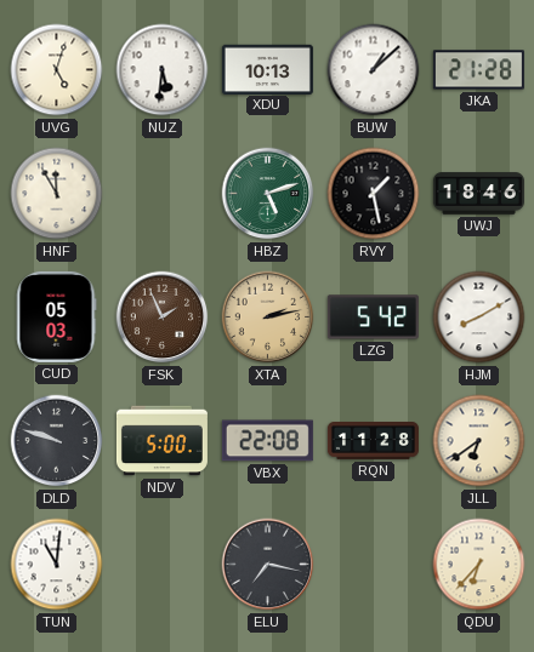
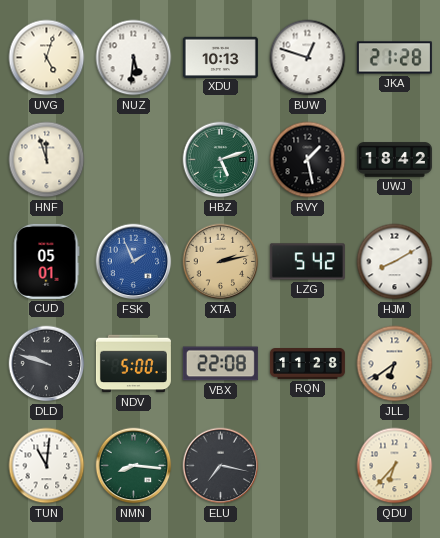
BUW: 1:08 -> 12:48 (308, 58)
HNF: 11:55 -> 11:57 (47, 160)
UWJ: 18:46 -> 18:42 (394, 160)
CUD: 05:03 -> 05:01 (46, 261)
FSK dial: brown -> blue (134, 262)
NMN: none -> 8:16 (134, 466)
